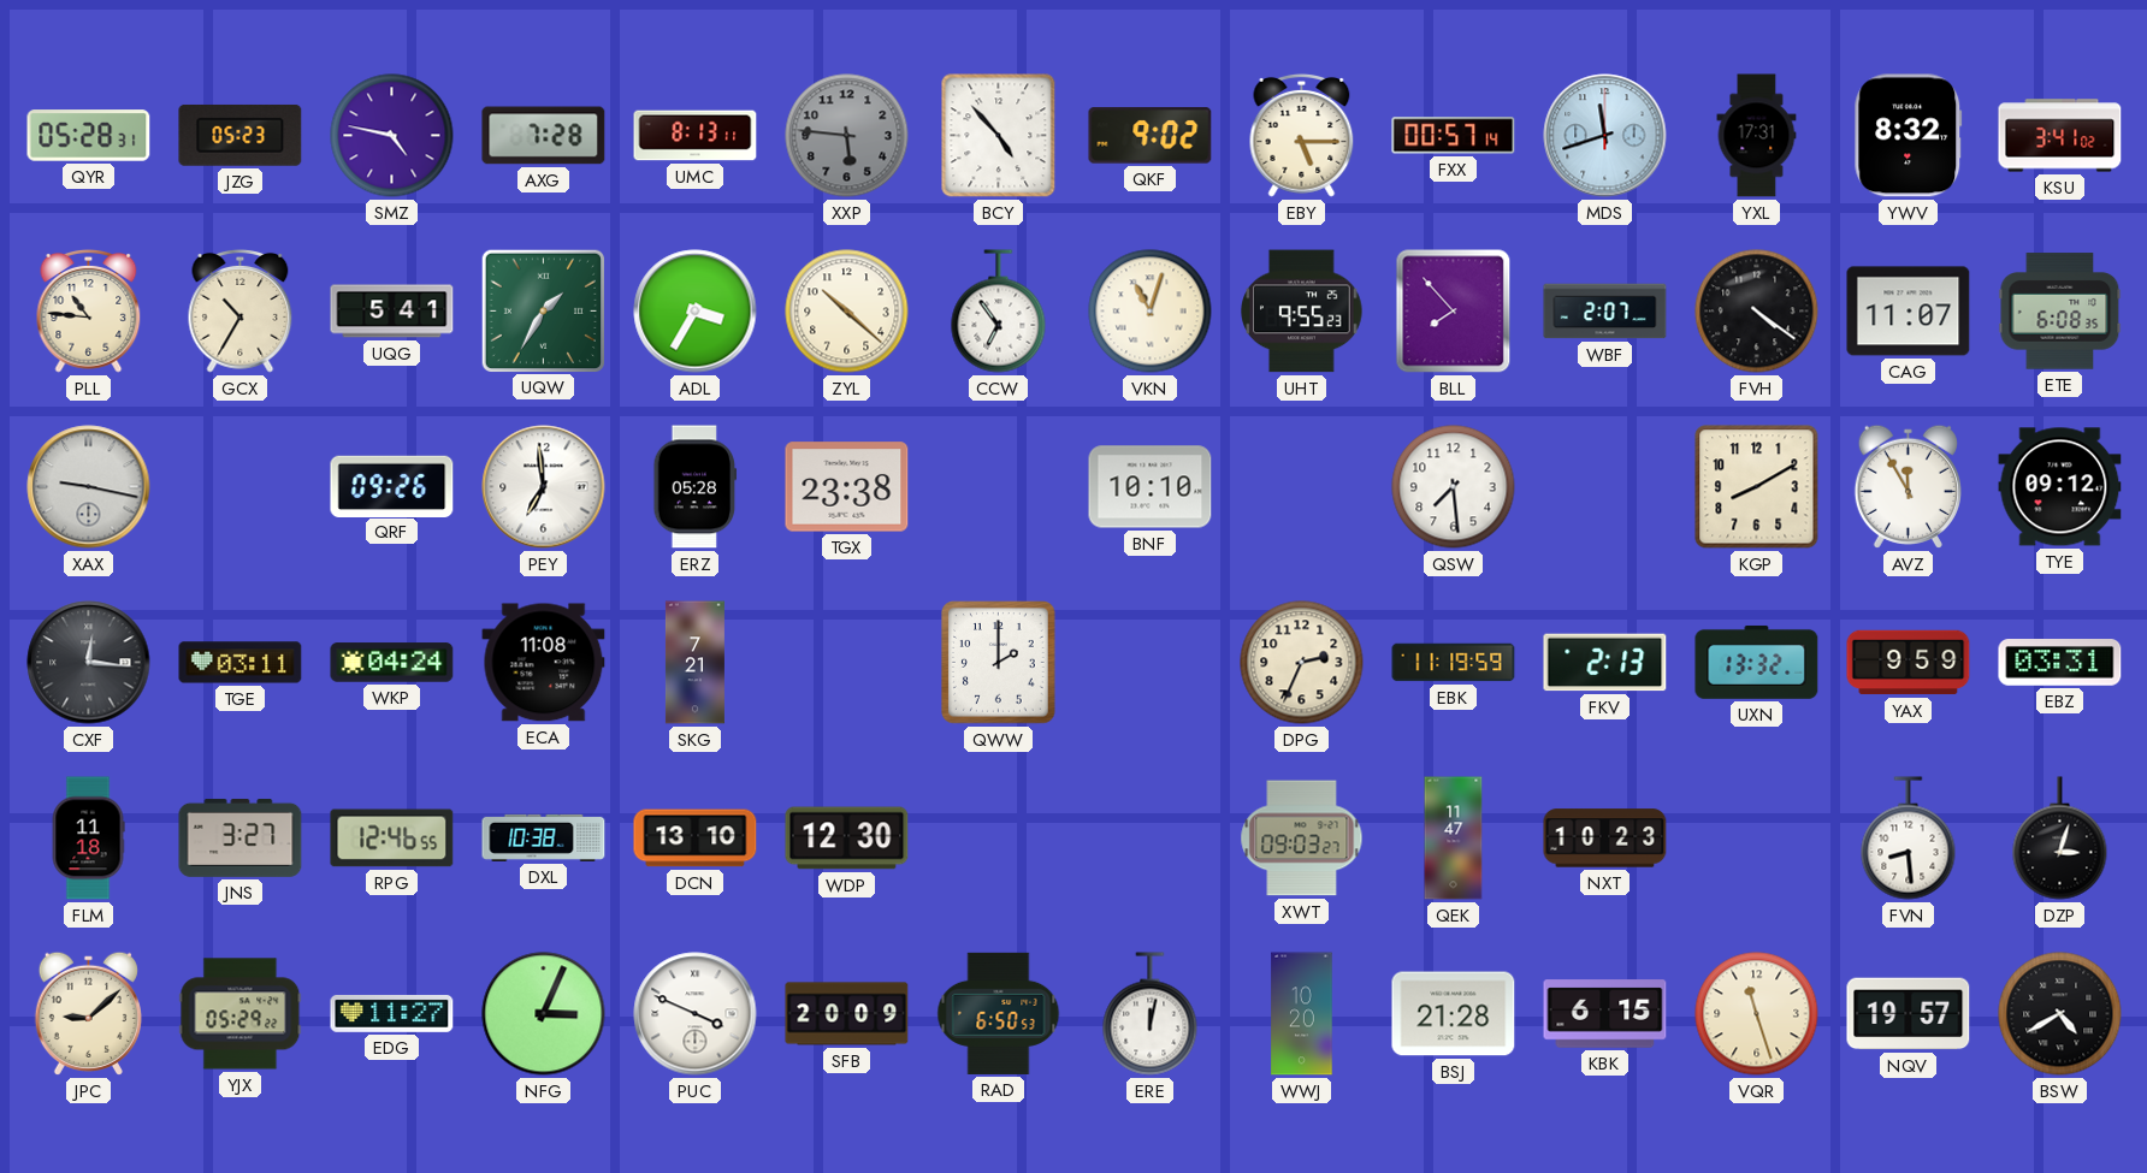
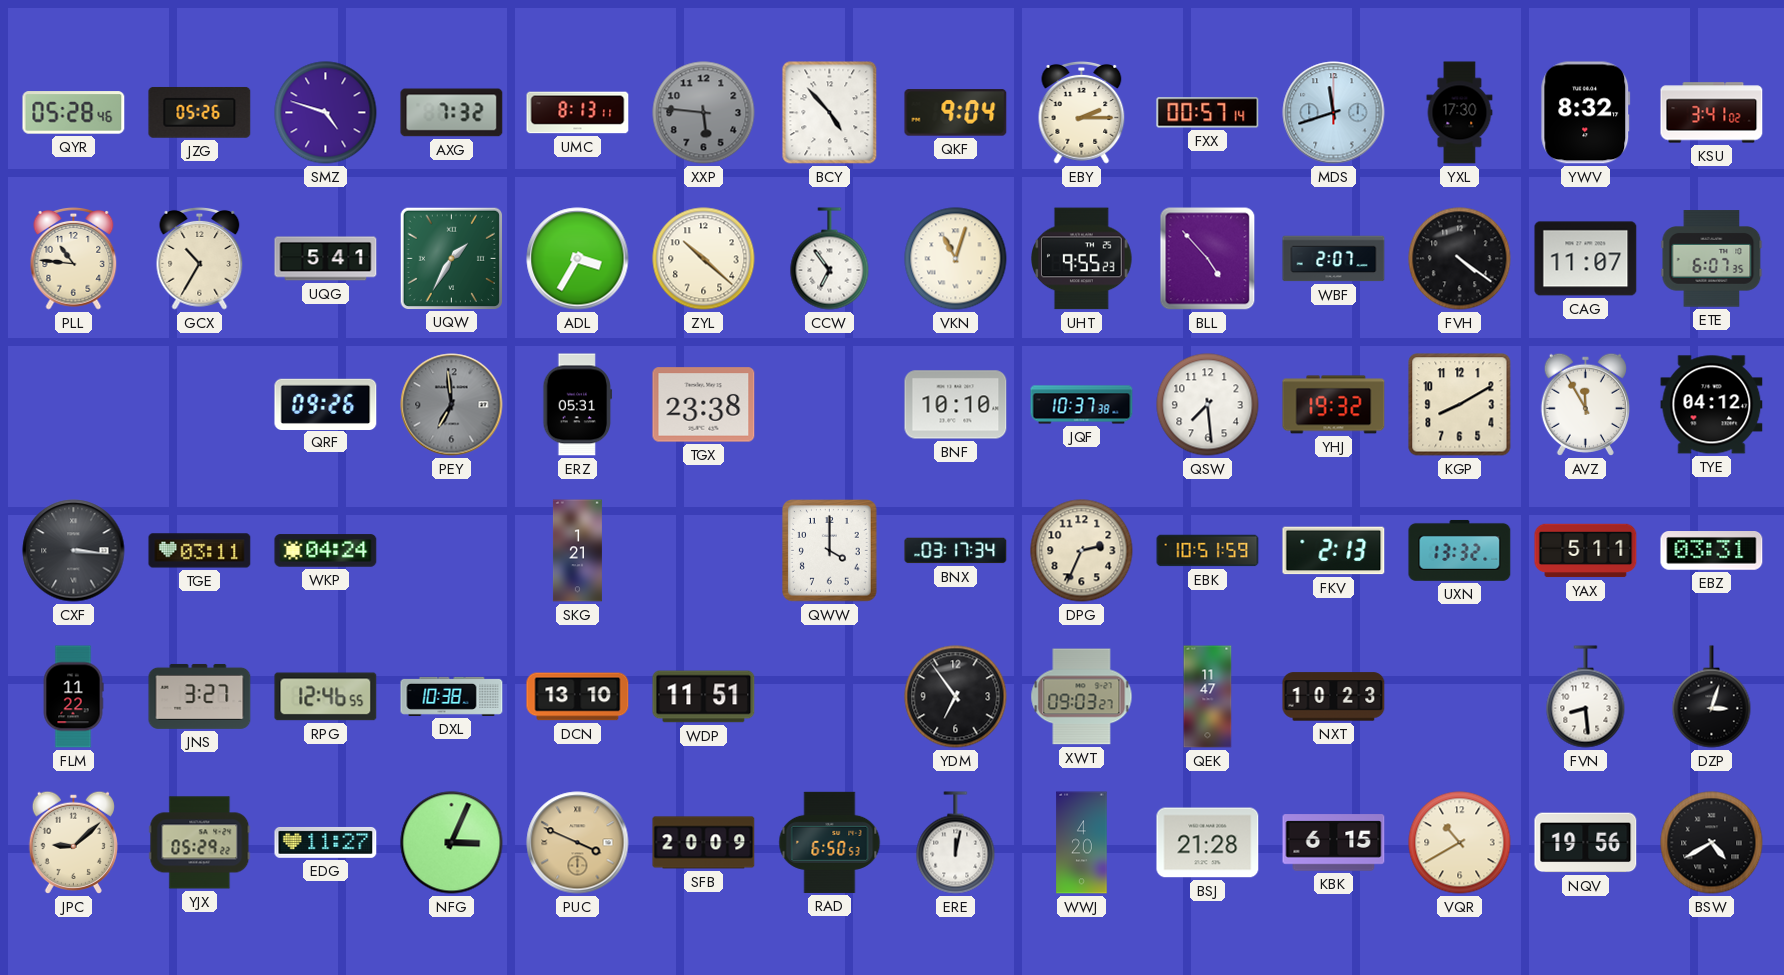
QYR: 05:28:31 -> 05:28:46 (74, 113)
JZG: 05:23 -> 05:26 (200, 112)
SMZ: 4:47 -> 4:48 (326, 113)
AXG: 7:28 -> 7:32 (452, 113)
QKF: 9:02 -> 9:04 (956, 113)
EBY: 5:15 -> 2:15 (1082, 112)
YXL: 17:31 -> 17:30 (1460, 113)
BLL: 7:53 -> 4:53 (1208, 259)
ETE: 6:08 -> 6:07 (1712, 259)
XAX: 9:17 -> none (89, 487)
PEY dial: white -> grey (452, 405)
ERZ: 05:28 -> 05:31 (578, 405)
JQF: none -> 10:37 (1082, 405)
YHJ: none -> 19:32 (1334, 405)
TYE: 09:12 -> 04:12 (1712, 405)
CXF: 12:16 -> 3:16 (74, 551)
ECA: 11:08 -> none (544, 663)
SKG: 7:21 -> 1:21 (577, 551)
QWW: 2:00 -> 4:00 (830, 551)
BNX: none -> 03:17 (956, 551)
EBK: 11:19 -> 10:51 (1208, 551)
YAX: 9:59 -> 5:11 (1586, 551)
FLM: 11:18 -> 11:22 (73, 697)
WDP: 12:30 -> 11:51 (704, 697)
YDM: none -> 6:54 (956, 697)
PUC dial: white -> champagne (578, 843)
WWJ: 10:20 -> 4:20 (1082, 843)
VQR: 11:27 -> 10:40 (1460, 843)
NQV: 19:57 -> 19:56 (1586, 843)
